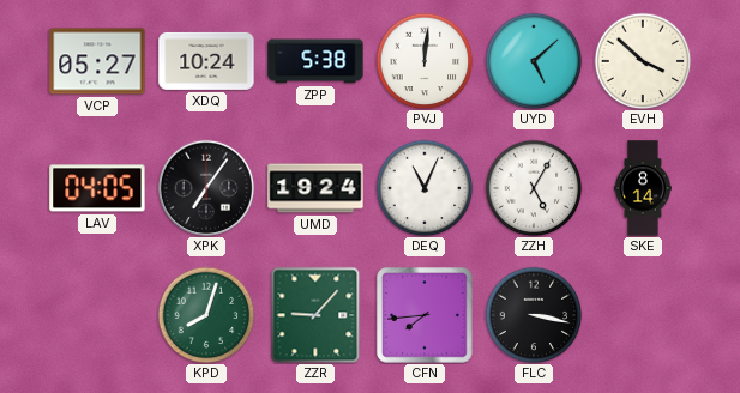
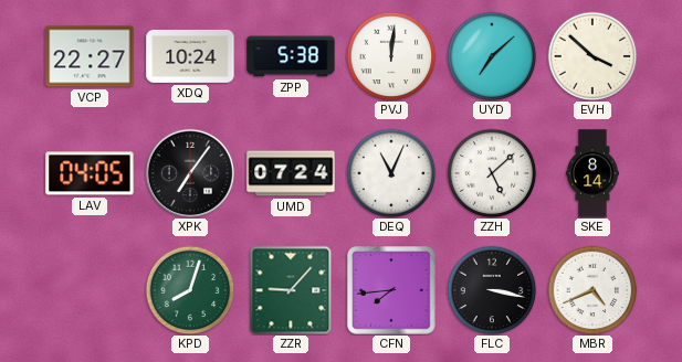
VCP: 05:27 -> 22:27 (90, 56)
UYD: 5:08 -> 7:08 (492, 56)
UMD: 19:24 -> 07:24 (291, 173)
ZZH: 5:05 -> 5:08 (492, 173)
MBR: none -> 4:41 (592, 290)
